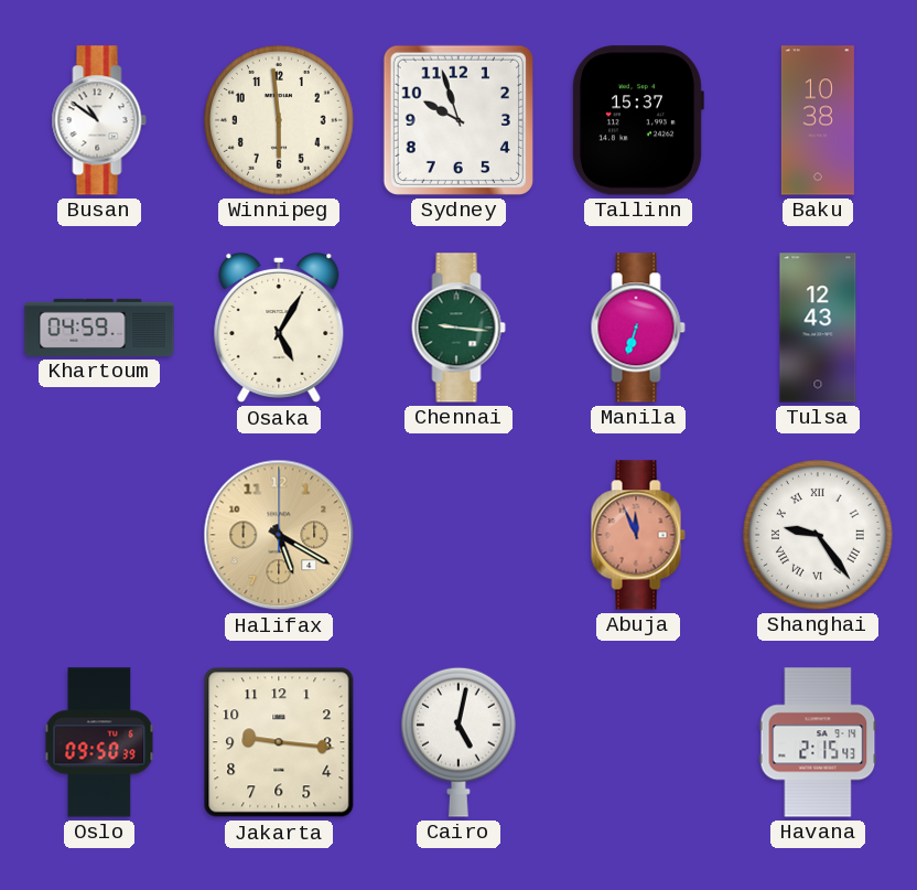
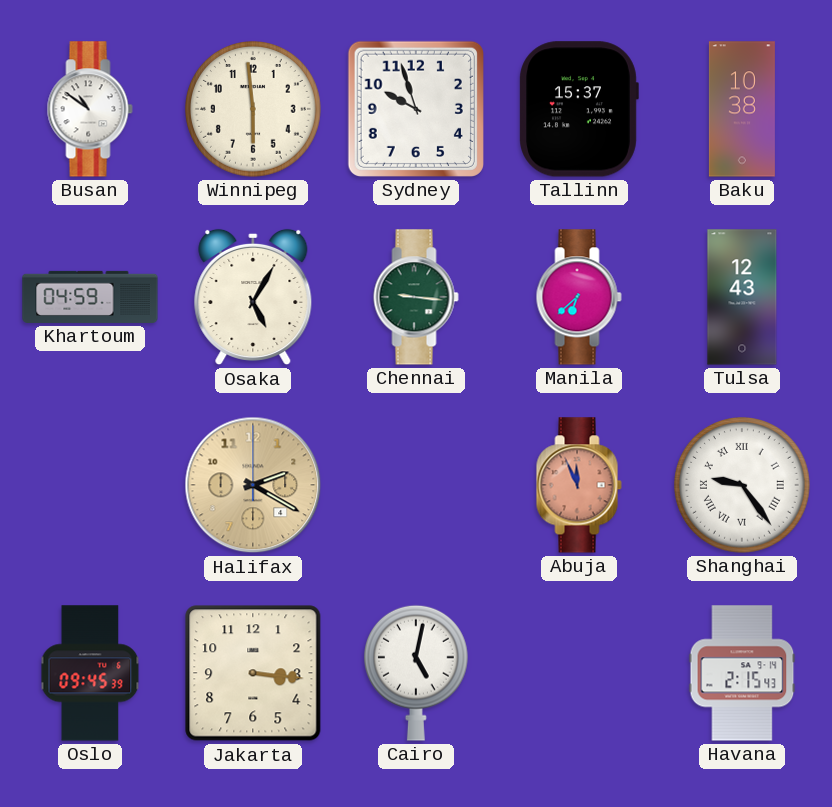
Manila: 6:33 -> 6:38 (579, 297)
Halifax: 5:20 -> 2:20 (253, 485)
Oslo: 09:50 -> 09:45 (90, 673)
Jakarta: 9:16 -> 3:16 (253, 673)
